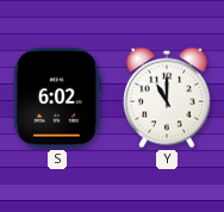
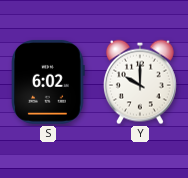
Y: 11:00 -> 10:00 (140, 82)
